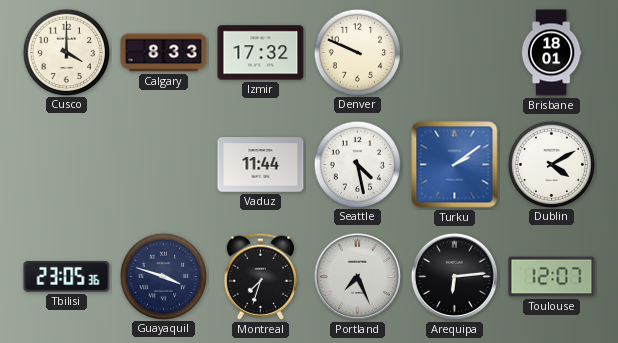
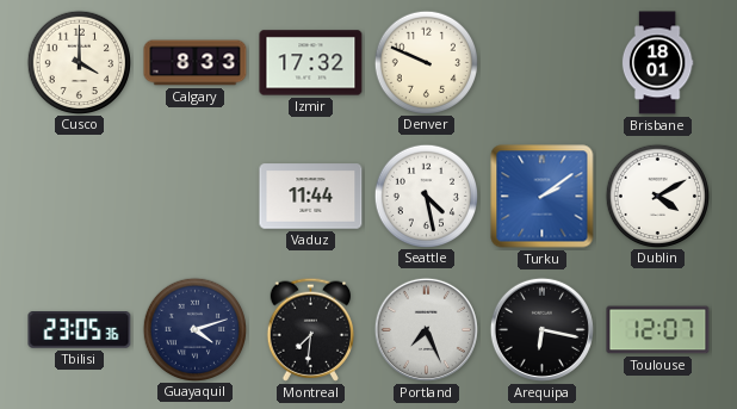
Guayaquil: 3:48 -> 4:12 (194, 329)
Montreal: 7:33 -> 7:31 (311, 329)
Arequipa: 6:14 -> 6:17 (541, 329)
